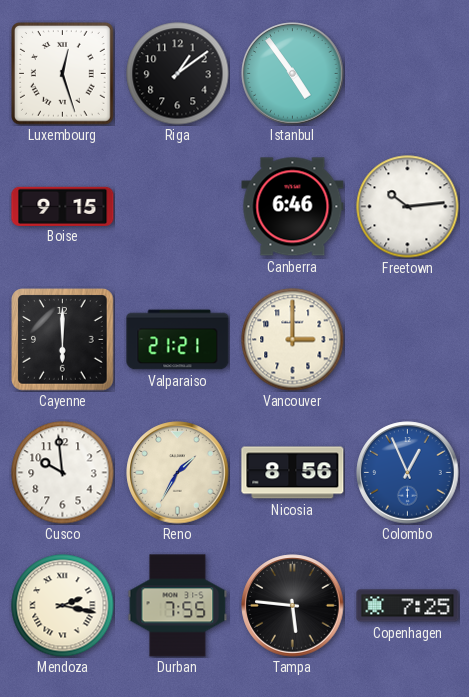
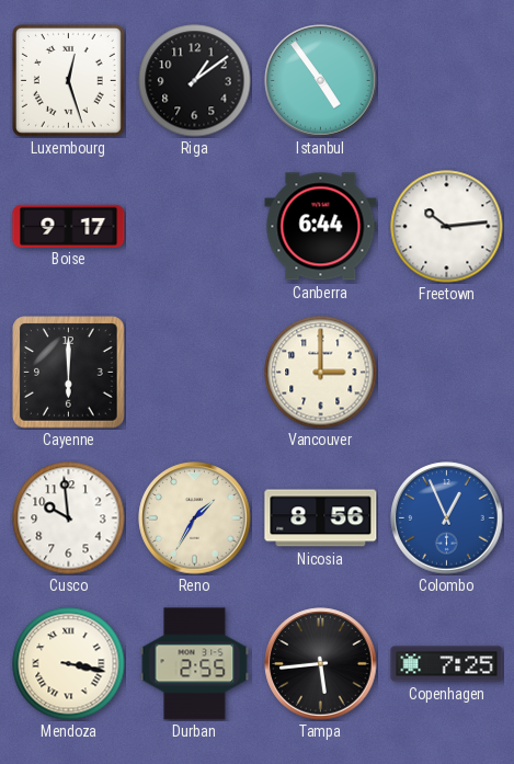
Boise: 9:15 -> 9:17 (69, 226)
Canberra: 6:46 -> 6:44 (321, 227)
Valparaiso: 21:21 -> none (178, 340)
Mendoza: 2:17 -> 3:17 (69, 664)
Durban: 7:55 -> 2:55 (195, 664)
Tampa: 5:46 -> 5:44 (321, 664)
